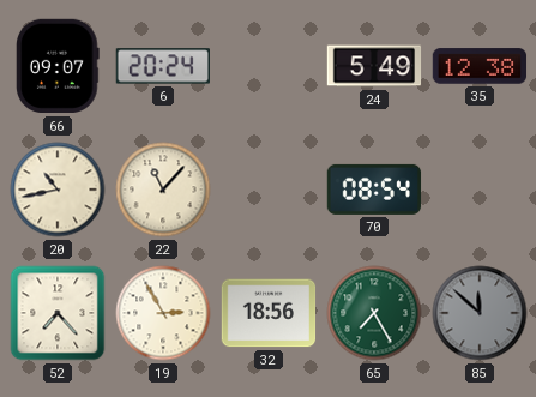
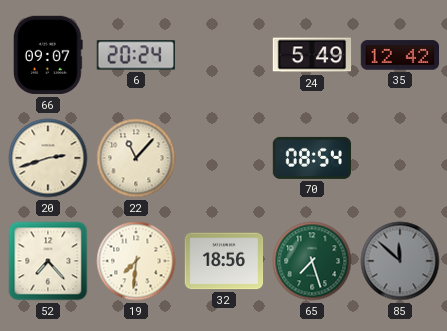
35: 12:38 -> 12:42 (400, 55)
20: 10:43 -> 2:42 (48, 158)
19: 2:55 -> 7:31 (136, 261)
65: 7:25 -> 7:27 (312, 261)
